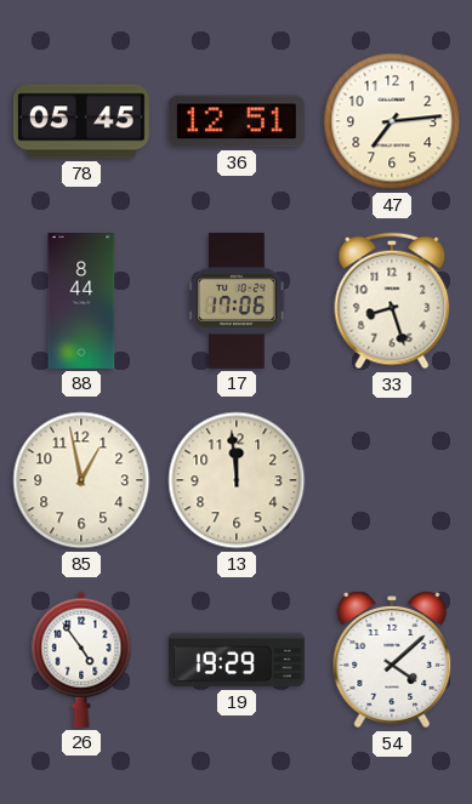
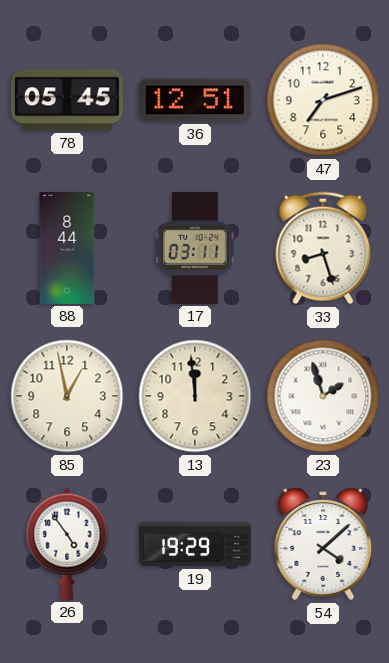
47: 7:14 -> 7:12 (323, 100)
17: 17:06 -> 03:11 (195, 248)
23: none -> 1:57 (323, 396)
